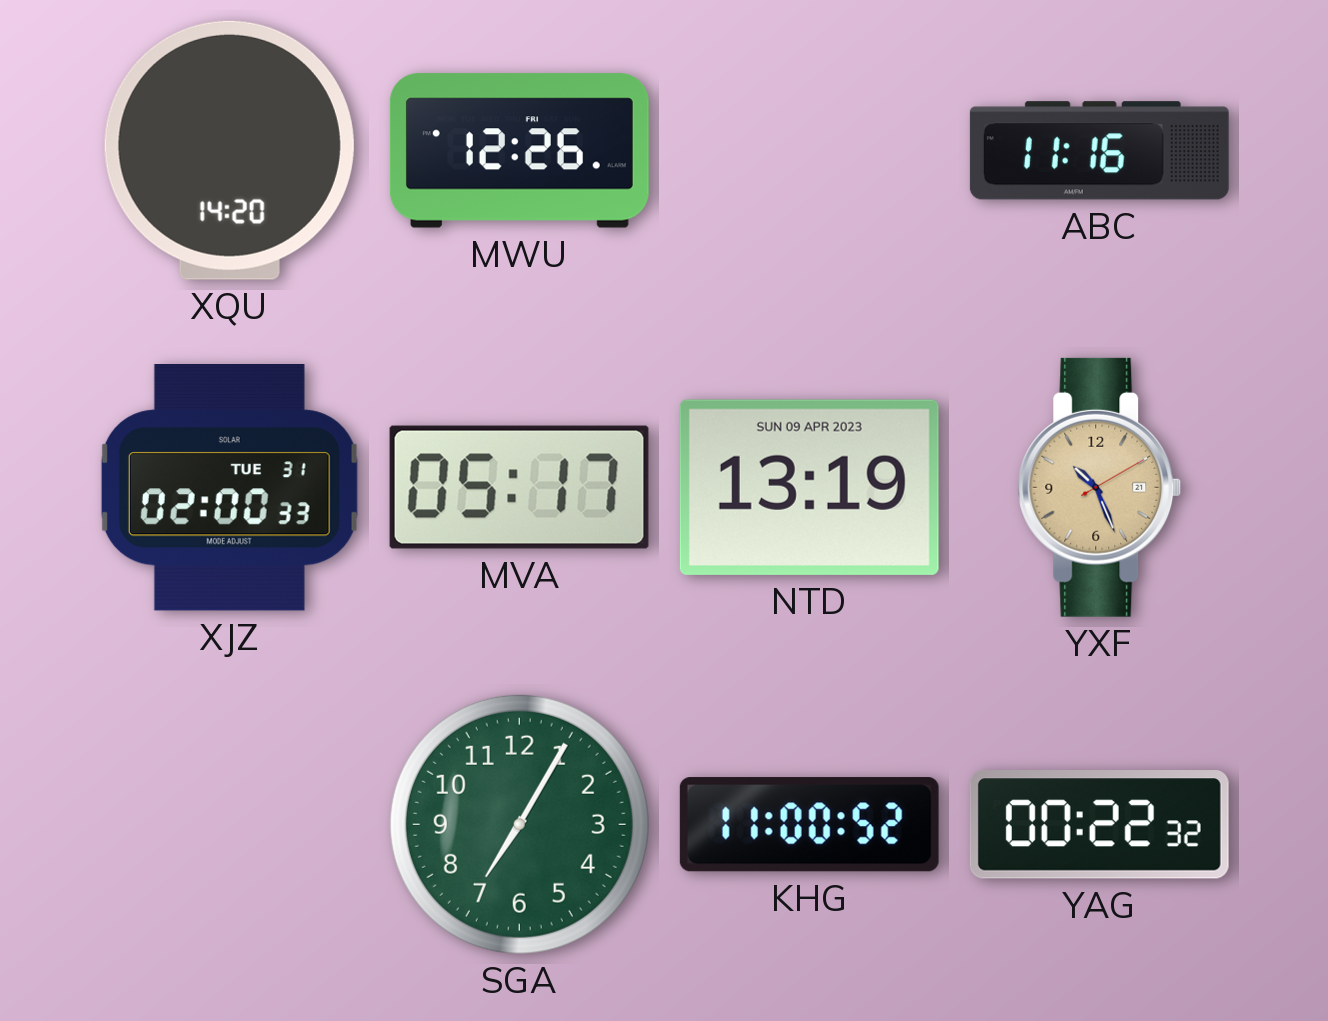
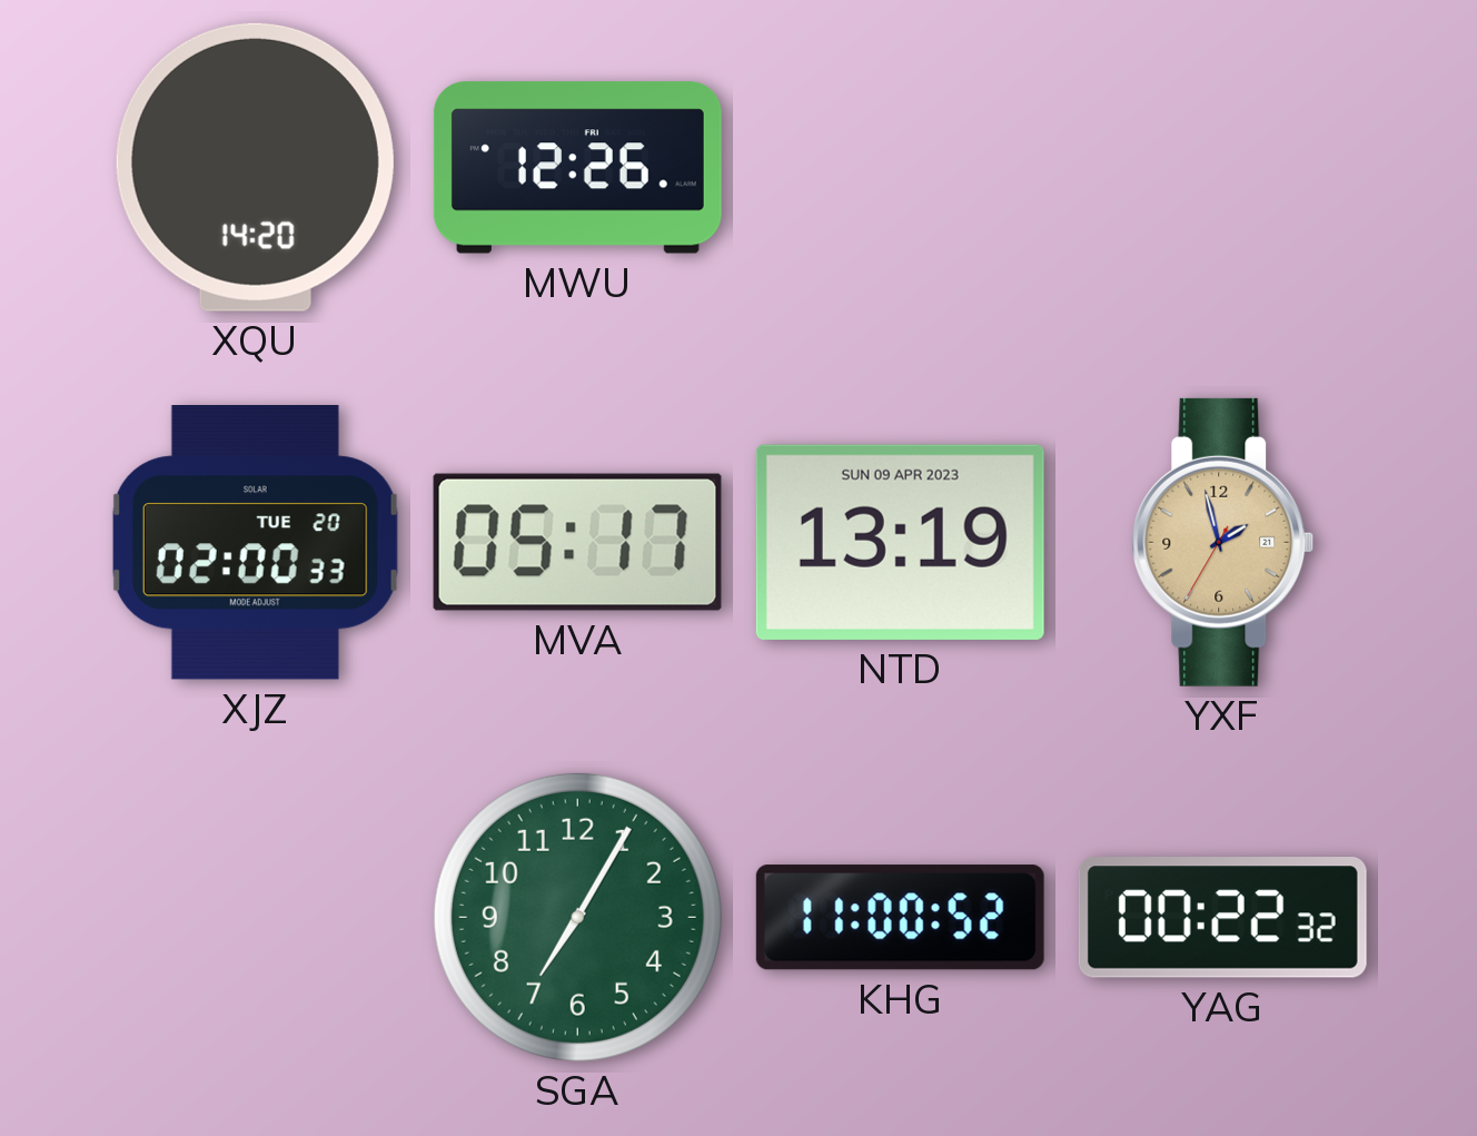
ABC: 11:16 -> none (1099, 151)
XJZ date: TUE 31 -> TUE 20 (255, 543)
YXF: 10:26 -> 1:57 (1223, 542)
